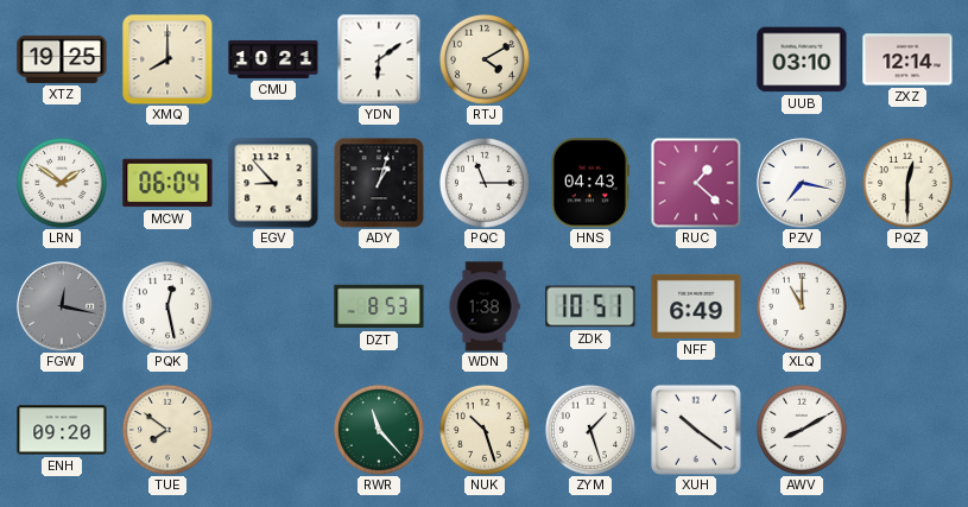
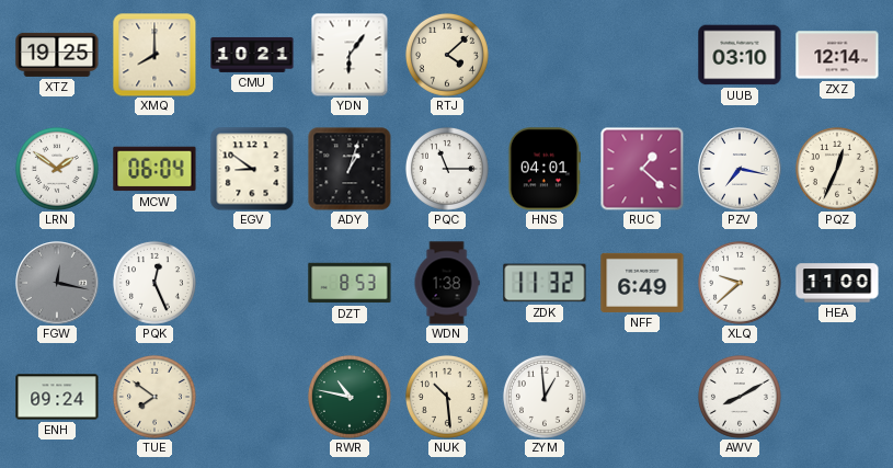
YDN: 6:09 -> 6:06 (350, 55)
RTJ: 4:10 -> 4:08 (447, 55)
EGV: 8:53 -> 8:51 (252, 169)
HNS: 04:43 -> 04:01 (545, 169)
PQZ: 12:30 -> 12:34 (837, 169)
PQK: 12:28 -> 12:26 (154, 283)
ZDK: 10:51 -> 11:32 (545, 283)
XLQ: 11:00 -> 9:38 (740, 283)
HEA: none -> 11:00 (837, 283)
ENH: 09:20 -> 09:24 (57, 397)
RWR: 11:23 -> 10:47 (350, 397)
NUK: 10:27 -> 10:29 (447, 397)
ZYM: 1:27 -> 12:59 (545, 397)
XUH: 10:21 -> none (696, 430)
